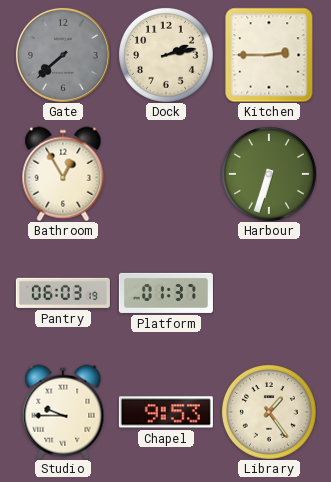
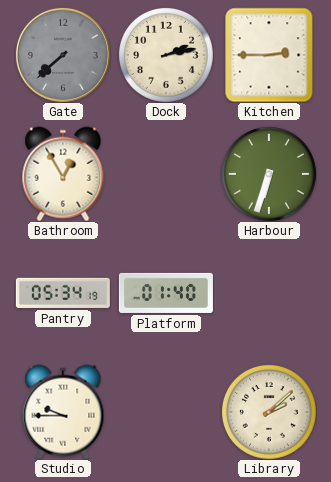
Pantry: 06:03 -> 05:34 (63, 293)
Platform: 01:37 -> 01:40 (166, 293)
Chapel: 9:53 -> none (166, 412)
Library: 1:24 -> 2:08 (269, 412)
